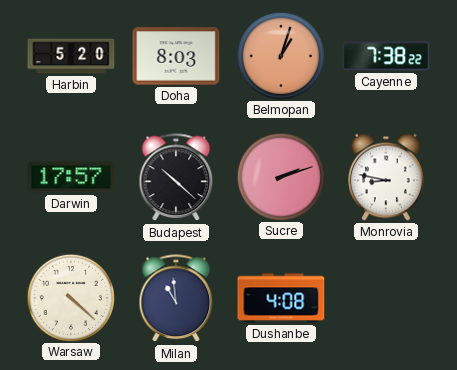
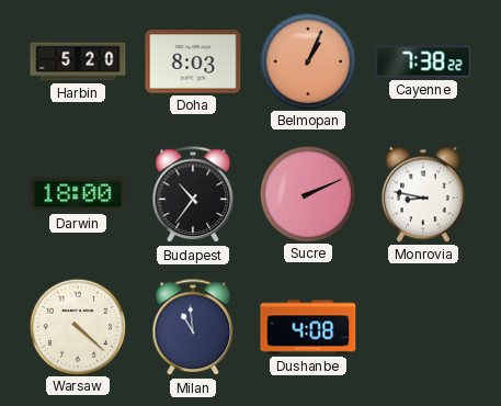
Belmopan: 1:03 -> 1:04 (307, 60)
Darwin: 17:57 -> 18:00 (78, 194)
Budapest: 10:22 -> 10:36 (193, 195)
Sucre: 2:12 -> 2:11 (307, 193)
